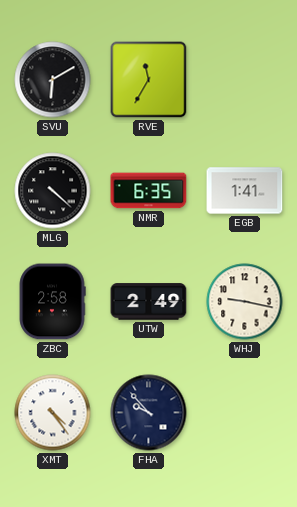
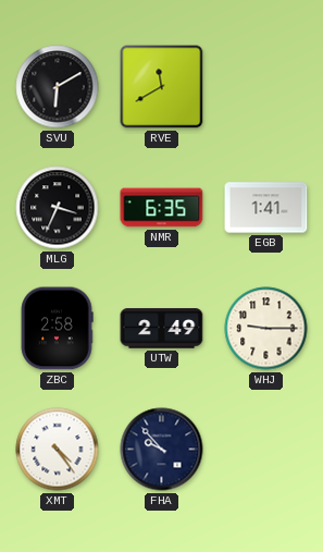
RVE: 11:35 -> 11:40 (162, 87)
MLG: 4:22 -> 3:34 (58, 208)
WHJ: 9:17 -> 9:15 (266, 329)
